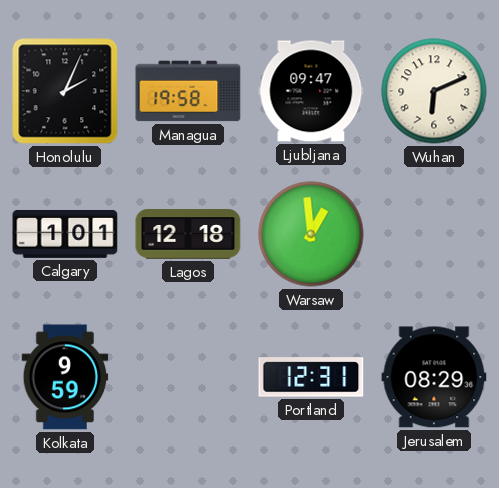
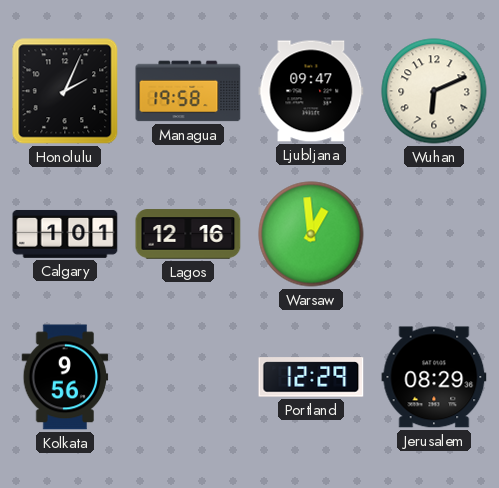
Lagos: 12:18 -> 12:16 (188, 234)
Kolkata: 9:59 -> 9:56 (65, 377)
Portland: 12:31 -> 12:29 (311, 377)
